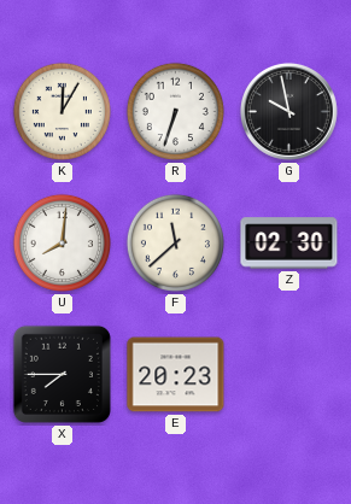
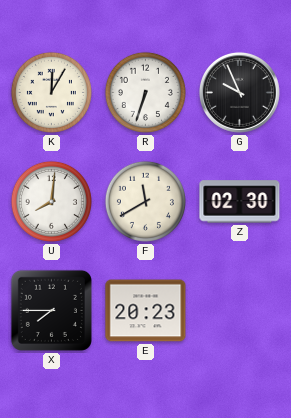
G: 9:58 -> 9:56 (239, 92)
F: 11:38 -> 11:40 (145, 201)
